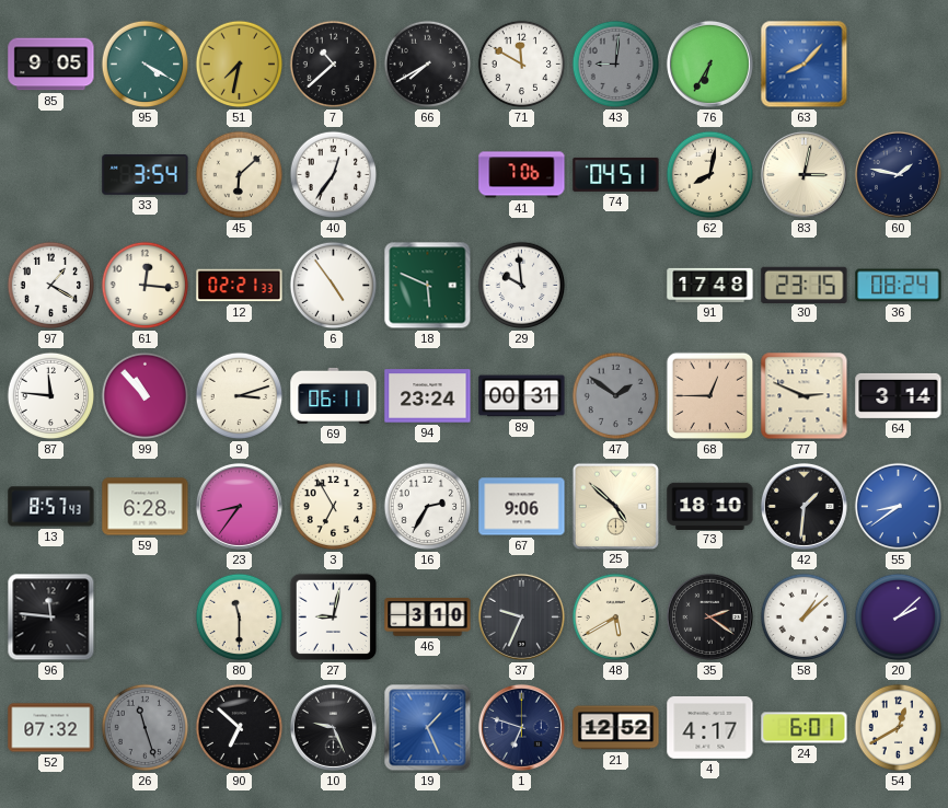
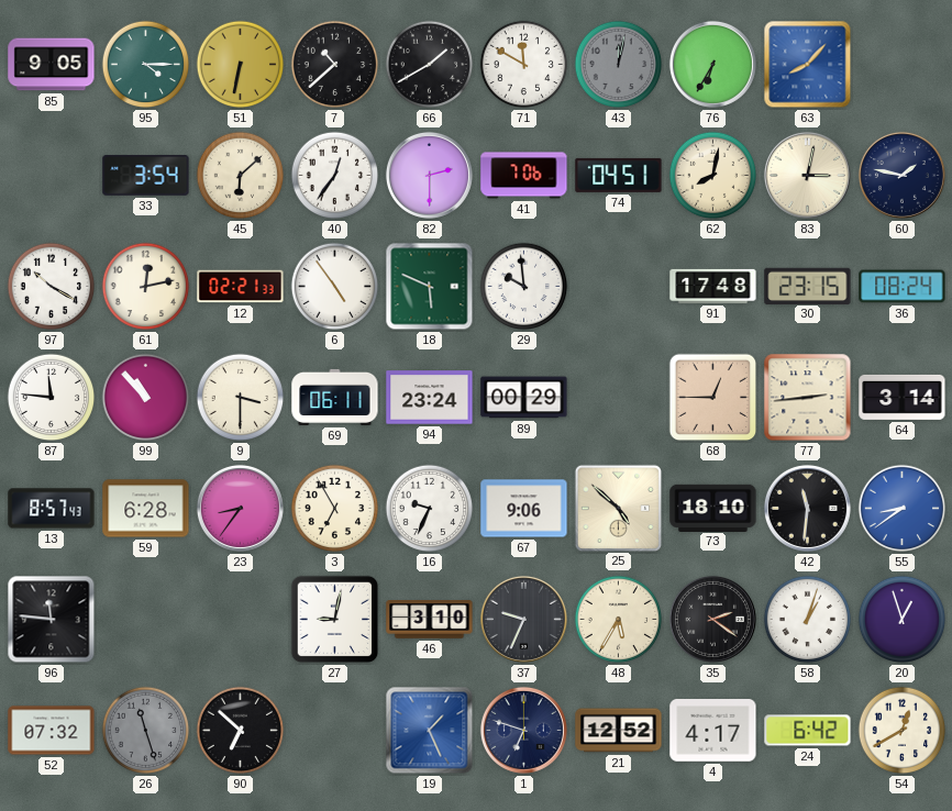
95: 4:20 -> 4:15 (146, 65)
51: 7:32 -> 6:32 (241, 65)
66: 7:40 -> 1:40 (430, 65)
43: 9:01 -> 12:02 (619, 65)
82: none -> 2:30 (429, 175)
97: 1:20 -> 10:20 (52, 287)
61: 12:16 -> 12:13 (146, 287)
9: 3:12 -> 3:30 (241, 398)
89: 00:31 -> 00:29 (524, 398)
47: 1:51 -> none (616, 396)
77: 2:49 -> 2:44 (808, 398)
16: 2:35 -> 9:34 (430, 509)
42: 1:31 -> 11:31 (807, 508)
80: 11:30 -> none (240, 617)
48: 5:40 -> 5:35 (619, 620)
58: 1:08 -> 1:03 (808, 620)
20: 2:08 -> 12:57 (903, 620)
10: 9:26 -> none (333, 727)
24: 6:01 -> 6:42 (808, 731)
